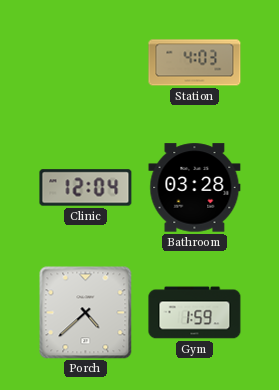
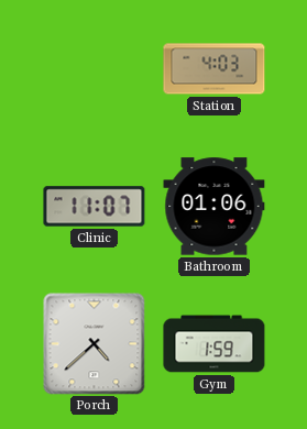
Clinic: 12:04 -> 11:07 (95, 207)
Bathroom: 03:28 -> 01:06 (215, 207)
